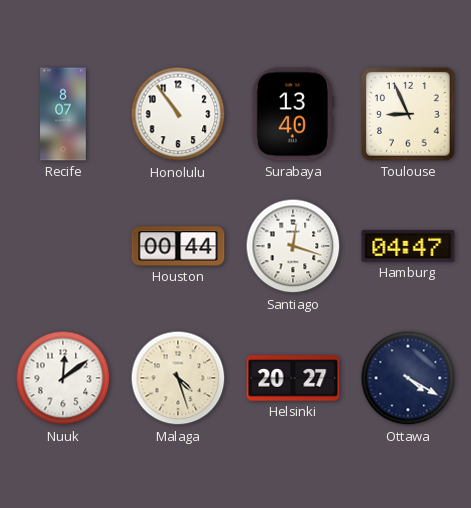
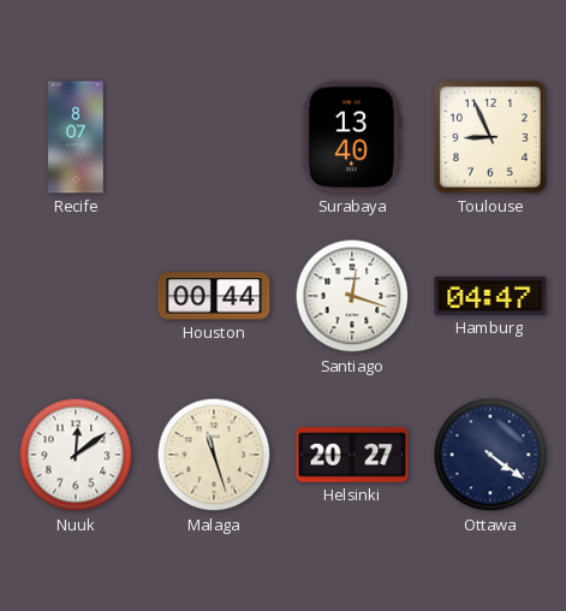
Honolulu: 10:54 -> none (178, 114)
Malaga: 4:27 -> 11:27 (214, 455)
Ottawa: 4:20 -> 4:21 (490, 455)
